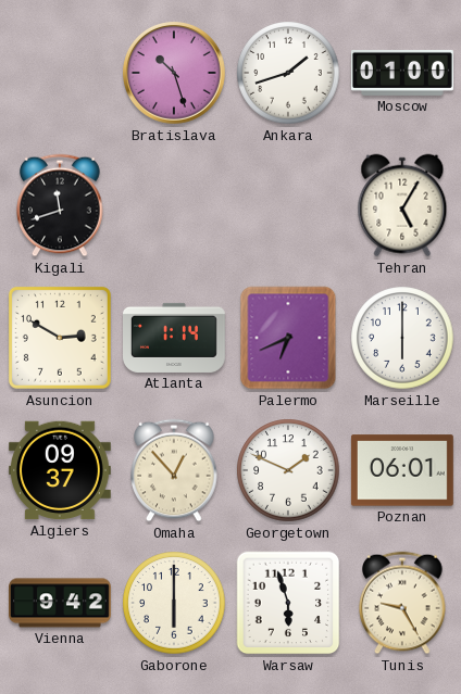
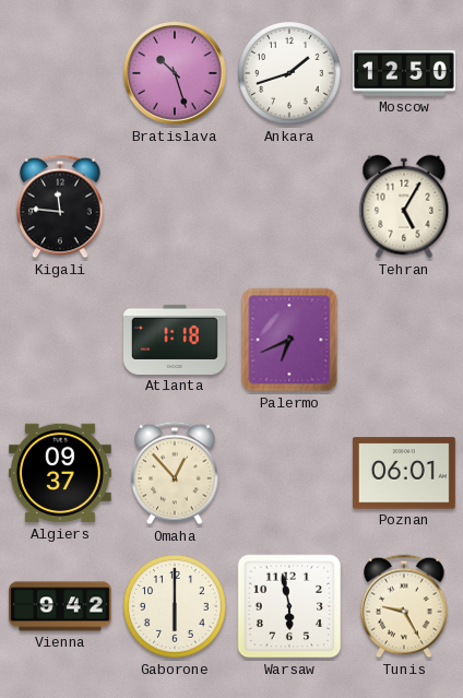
Moscow: 01:00 -> 12:50 (404, 73)
Kigali: 11:42 -> 11:46 (60, 206)
Asuncion: 2:50 -> none (60, 338)
Atlanta: 1:14 -> 1:18 (176, 340)
Marseille: 6:00 -> none (402, 338)
Georgetown: 1:49 -> none (288, 470)
Warsaw: 5:57 -> 5:58 (289, 606)
